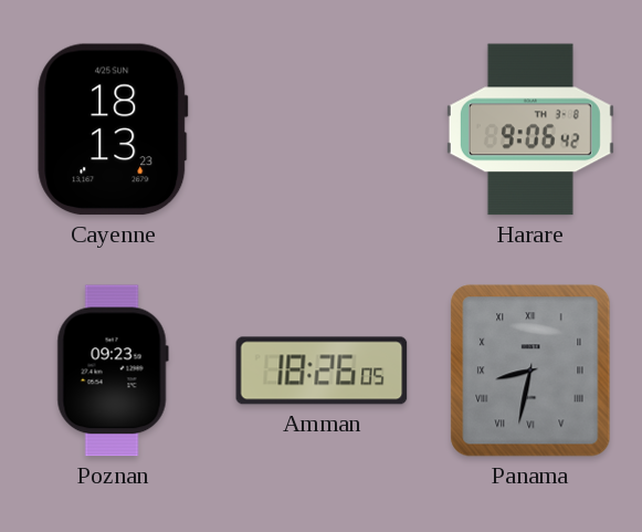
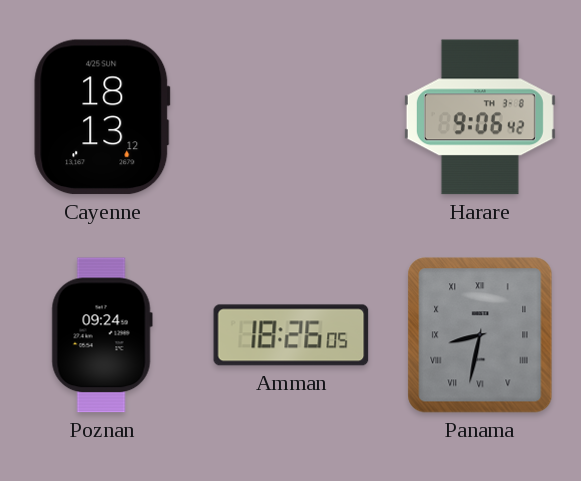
Cayenne: 18:13:23 -> 18:13:12 (102, 117)
Poznan: 09:23 -> 09:24 (102, 335)
